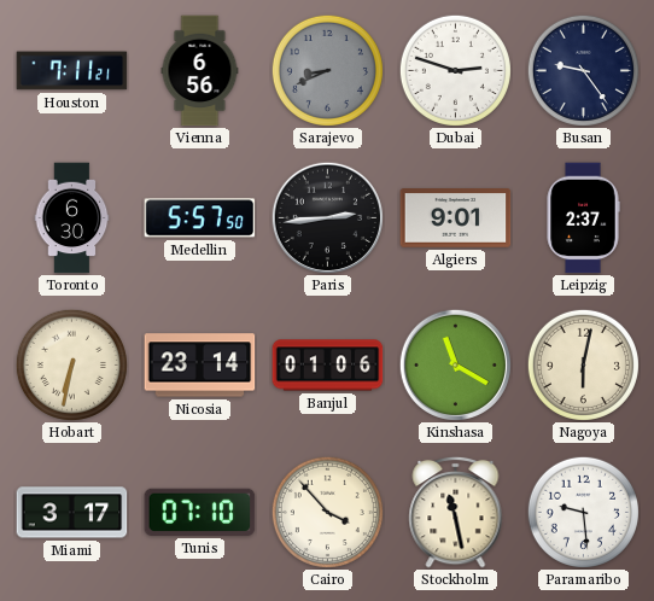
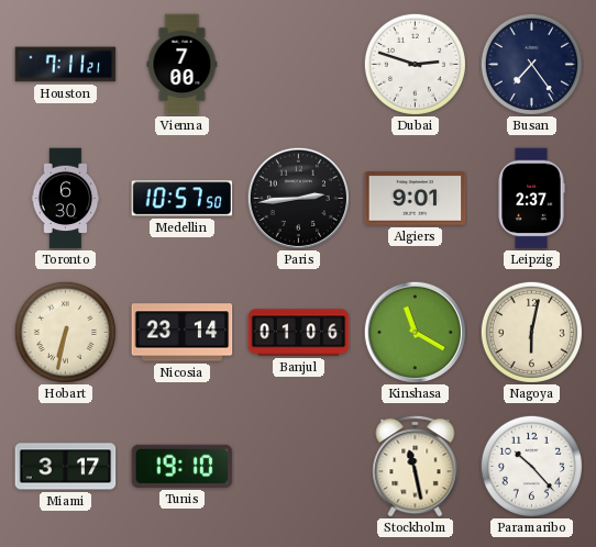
Vienna: 6:56 -> 7:00 (183, 65)
Sarajevo: 8:41 -> none (327, 70)
Busan: 9:24 -> 7:24 (531, 64)
Medellin: 5:57 -> 10:57 (183, 199)
Tunis: 07:10 -> 19:10 (183, 466)
Cairo: 3:53 -> none (327, 512)
Paramaribo: 9:29 -> 10:23 (531, 466)
